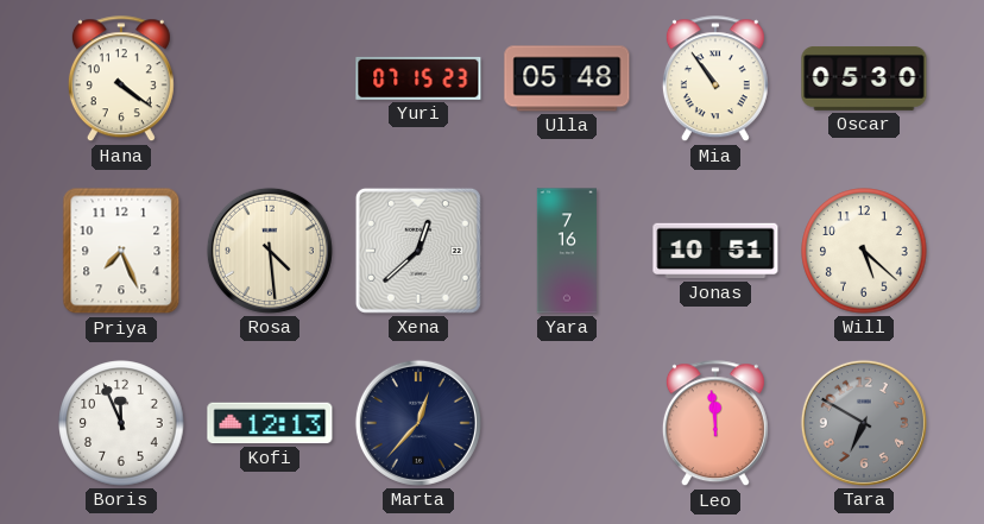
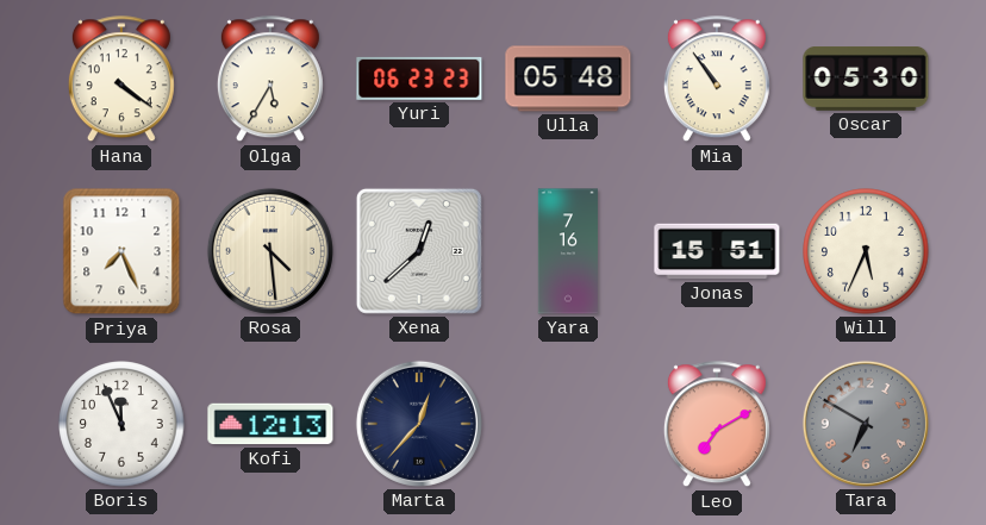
Olga: none -> 5:35 (270, 80)
Yuri: 07:15 -> 06:23 (419, 79)
Jonas: 10:51 -> 15:51 (717, 251)
Will: 5:22 -> 5:34 (866, 251)
Leo: 11:59 -> 7:10 (717, 425)
